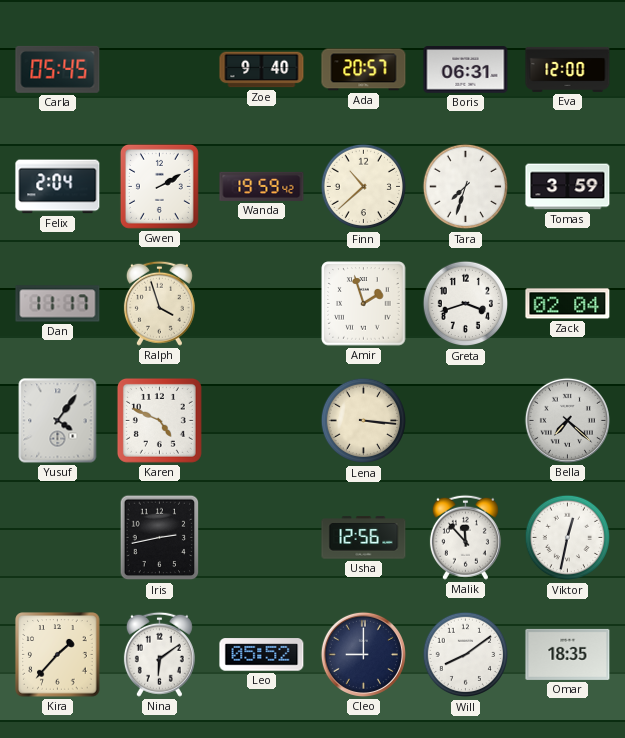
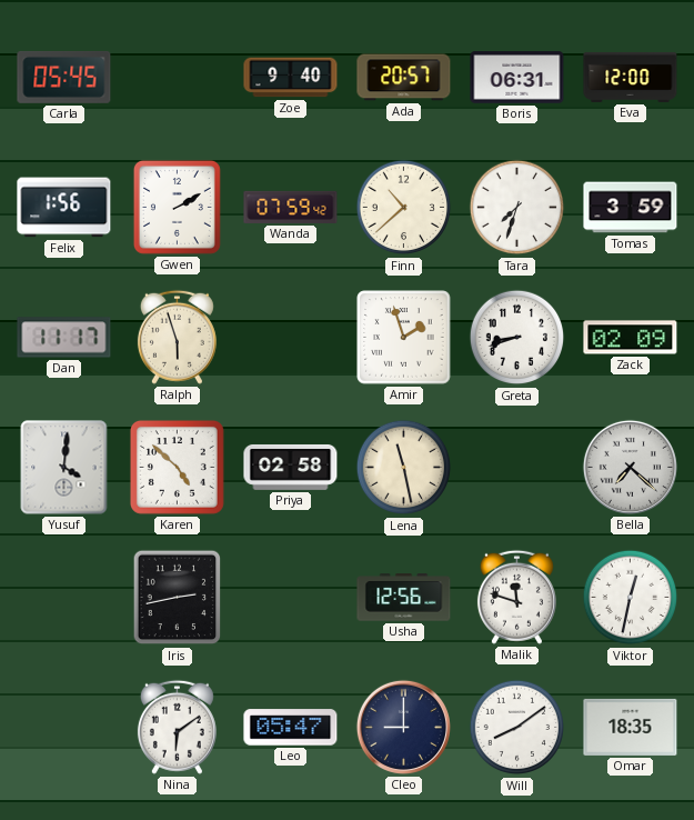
Felix: 2:04 -> 1:56 (64, 208)
Wanda: 19:59 -> 07:59 (291, 207)
Ralph: 3:57 -> 5:57 (177, 337)
Greta: 3:42 -> 8:42 (517, 338)
Zack: 02:04 -> 02:09 (631, 338)
Yusuf: 4:06 -> 4:01 (64, 468)
Karen: 4:49 -> 4:52 (177, 467)
Priya: none -> 02:58 (291, 467)
Lena: 3:16 -> 11:28 (404, 468)
Malik: 11:53 -> 11:48 (516, 597)
Kira: 1:37 -> none (58, 655)
Leo: 05:52 -> 05:47 (291, 728)
